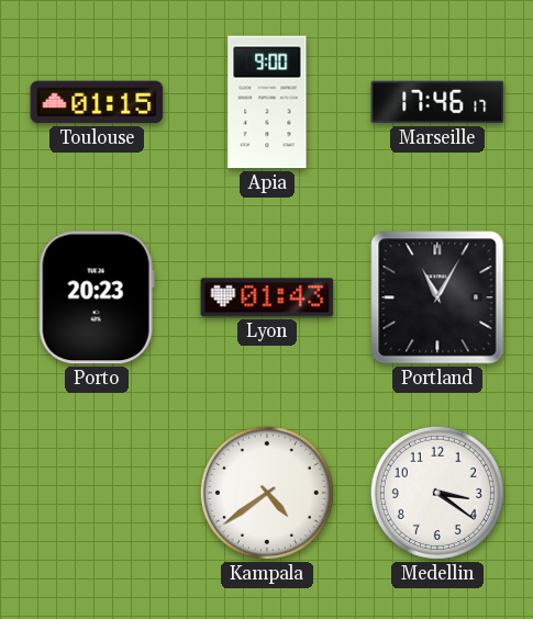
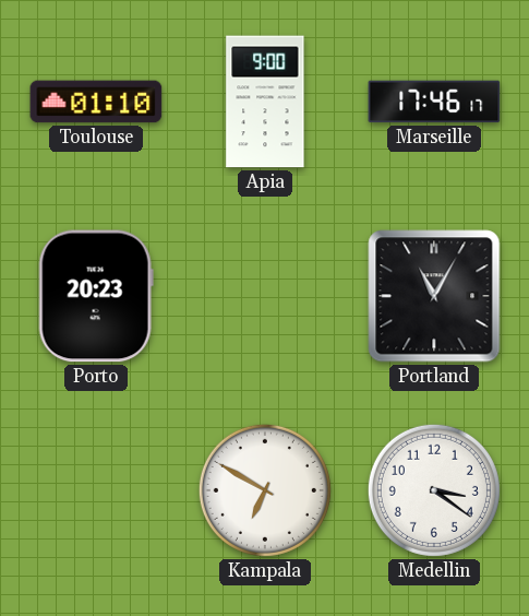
Toulouse: 01:15 -> 01:10 (96, 102)
Lyon: 01:43 -> none (267, 297)
Kampala: 4:39 -> 6:50 (265, 490)
